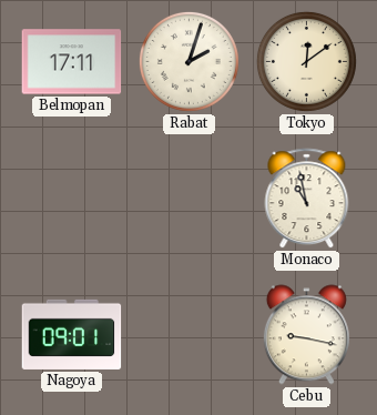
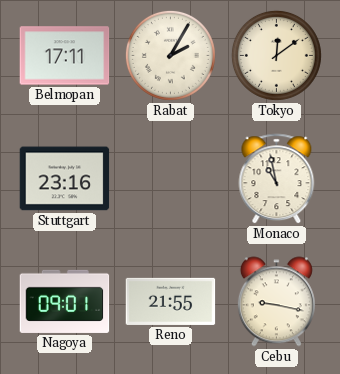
Rabat: 2:03 -> 2:05 (170, 55)
Stuttgart: none -> 23:16 (65, 179)
Reno: none -> 21:55 (171, 301)
